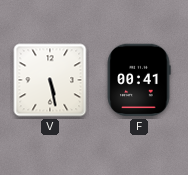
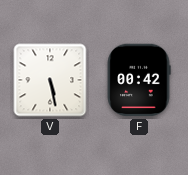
F: 00:41 -> 00:42 (139, 80)
